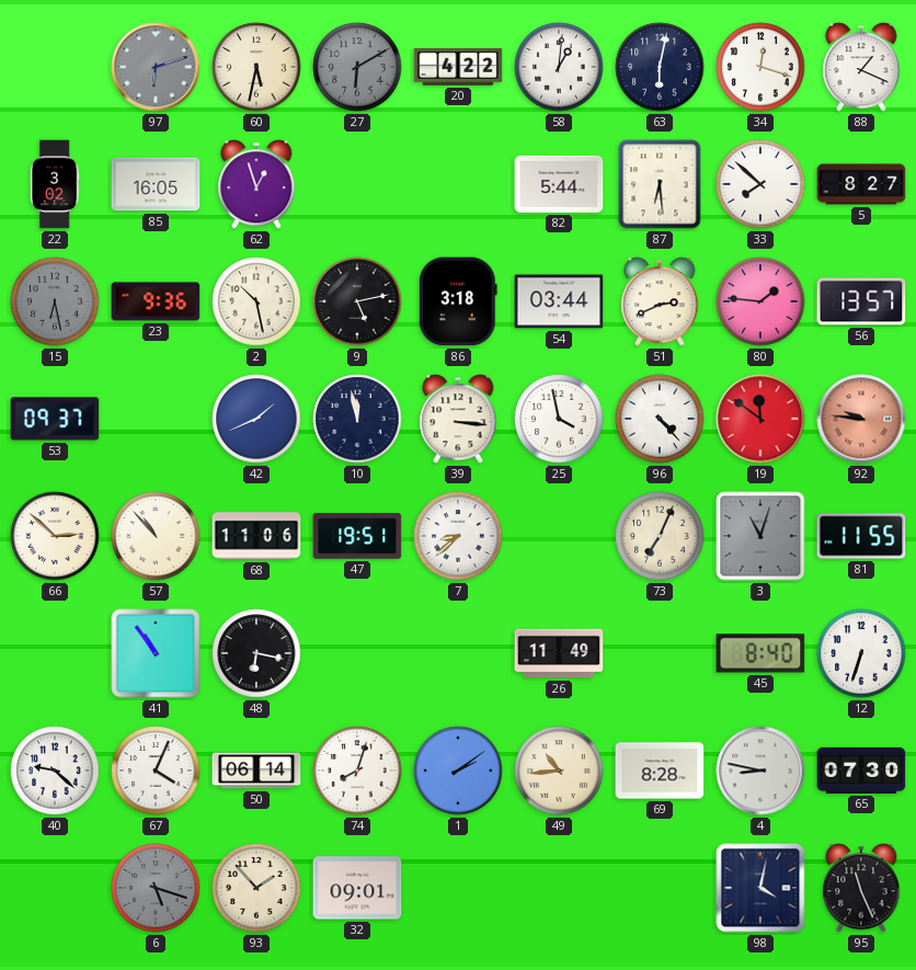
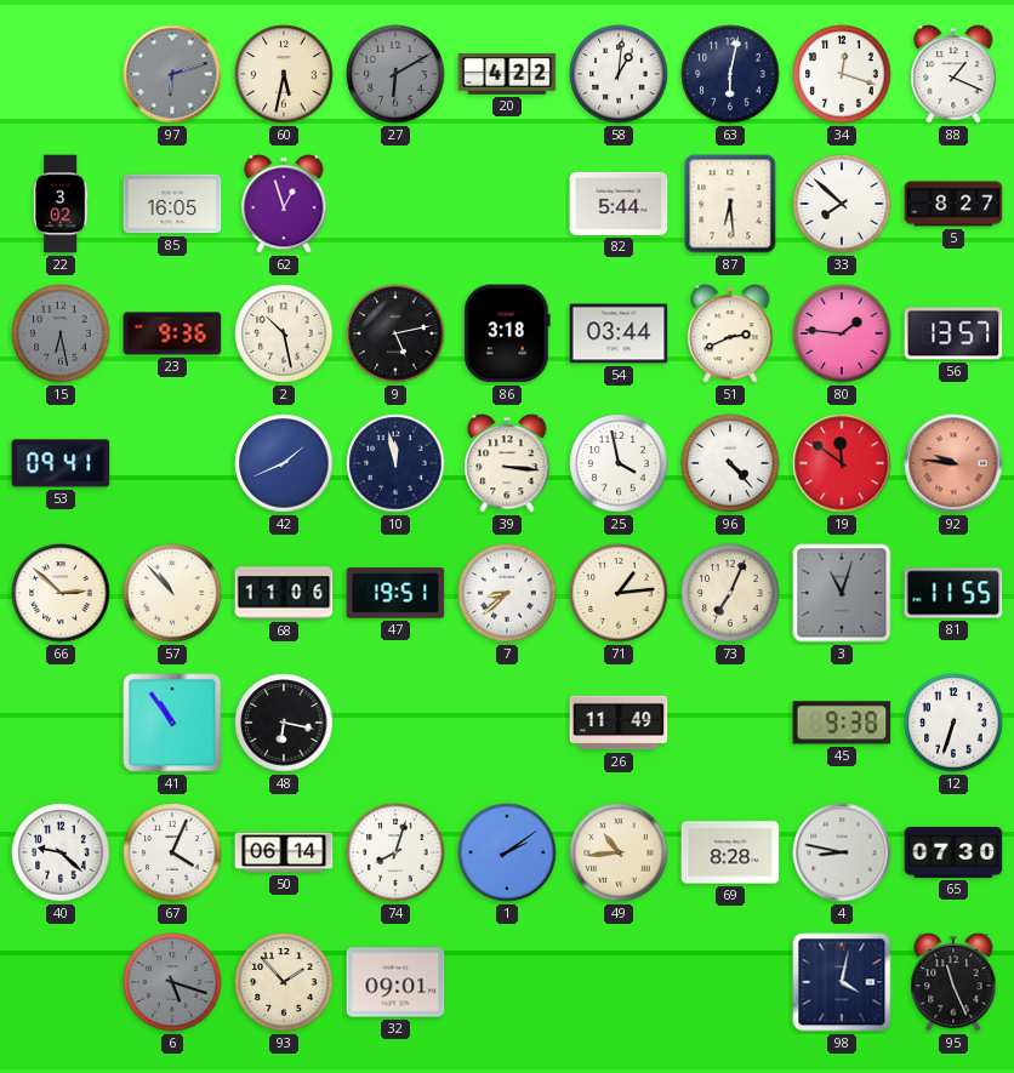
53: 09:37 -> 09:41 (61, 463)
71: none -> 1:14 (619, 593)
45: 8:40 -> 9:38 (842, 723)
